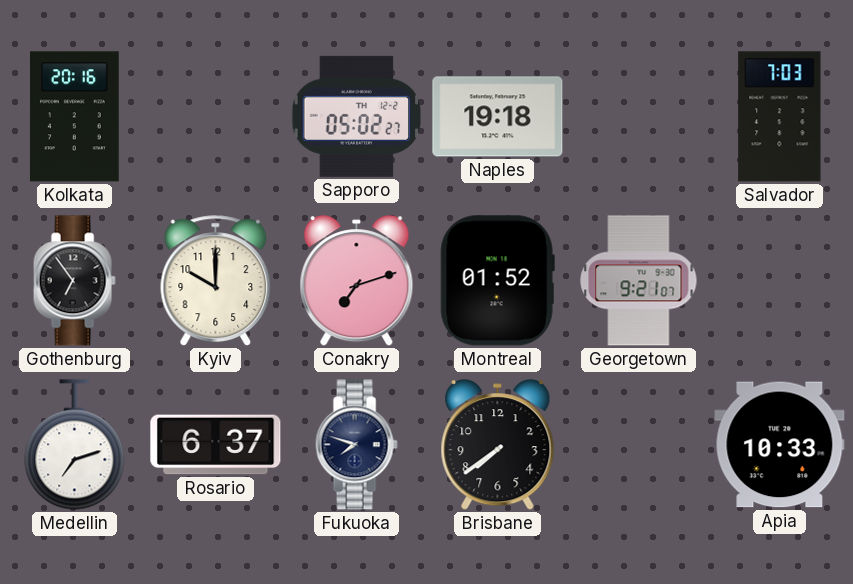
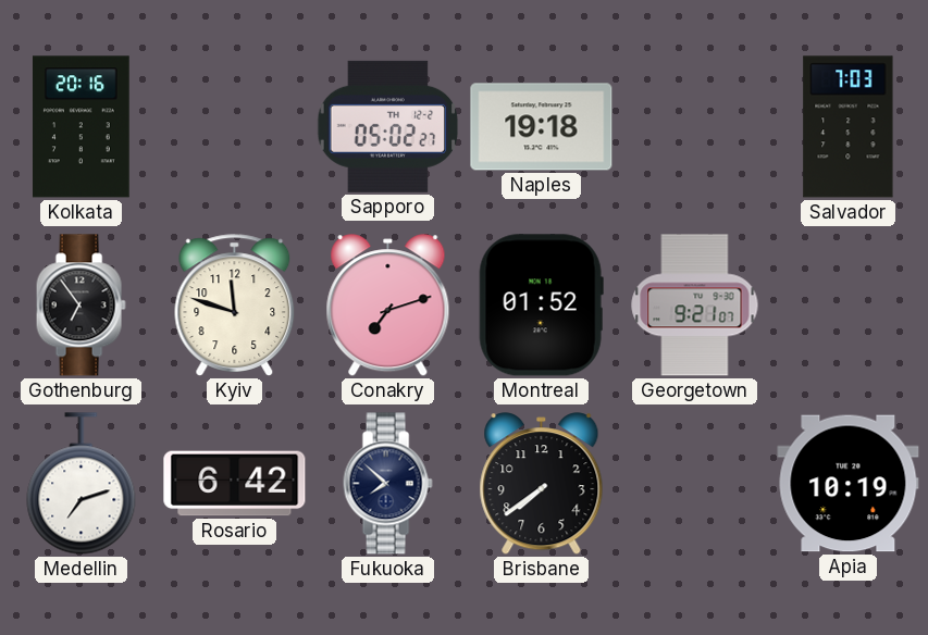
Kyiv: 10:00 -> 11:48 (235, 306)
Rosario: 6:37 -> 6:42 (235, 484)
Fukuoka: 7:48 -> 7:52 (387, 484)
Apia: 10:33 -> 10:19 (849, 484)
